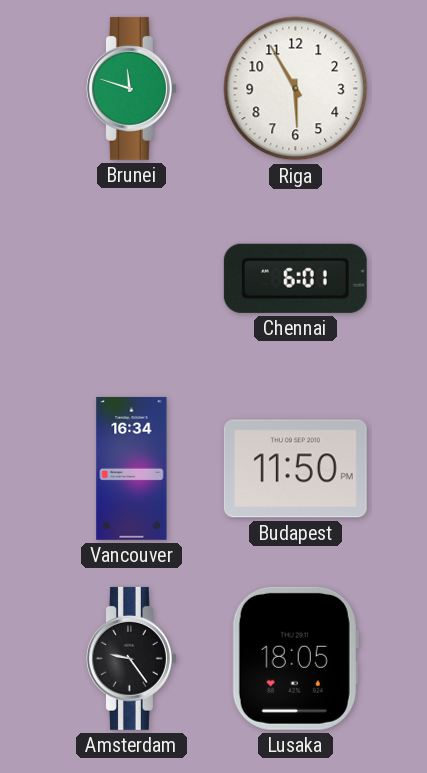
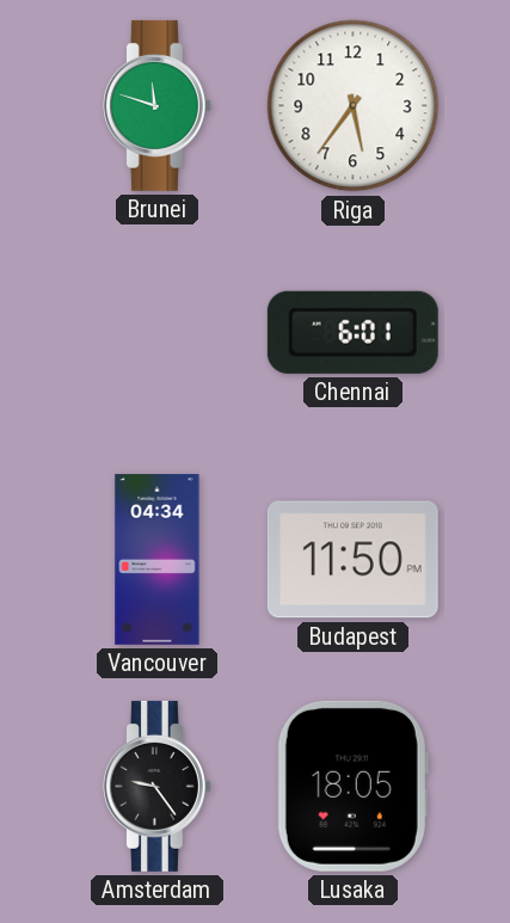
Riga: 5:55 -> 5:36 (354, 106)
Vancouver: 16:34 -> 04:34 (158, 559)
